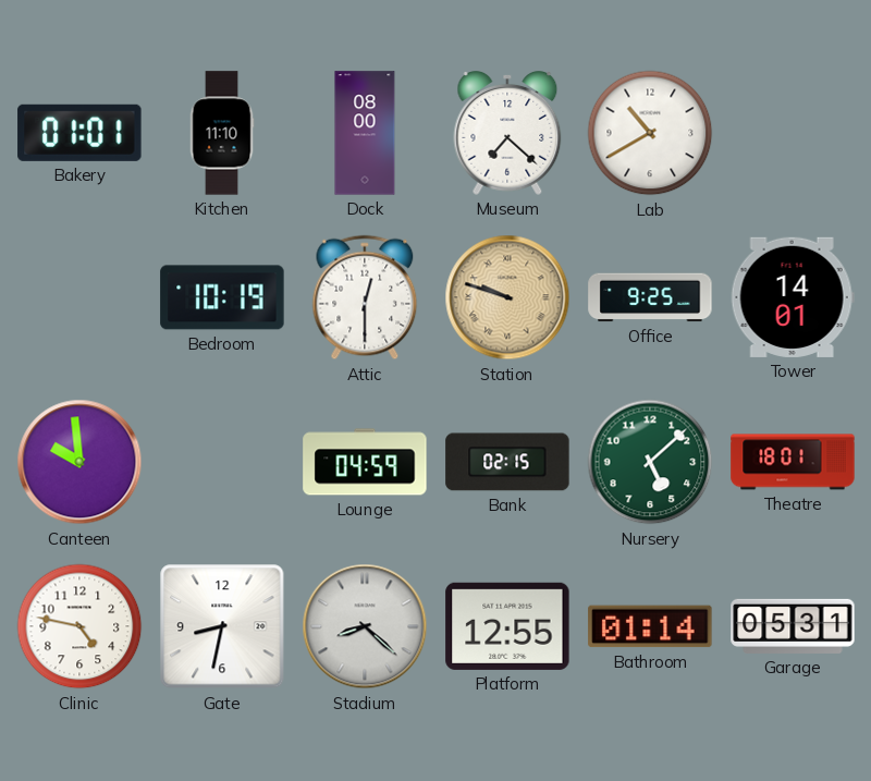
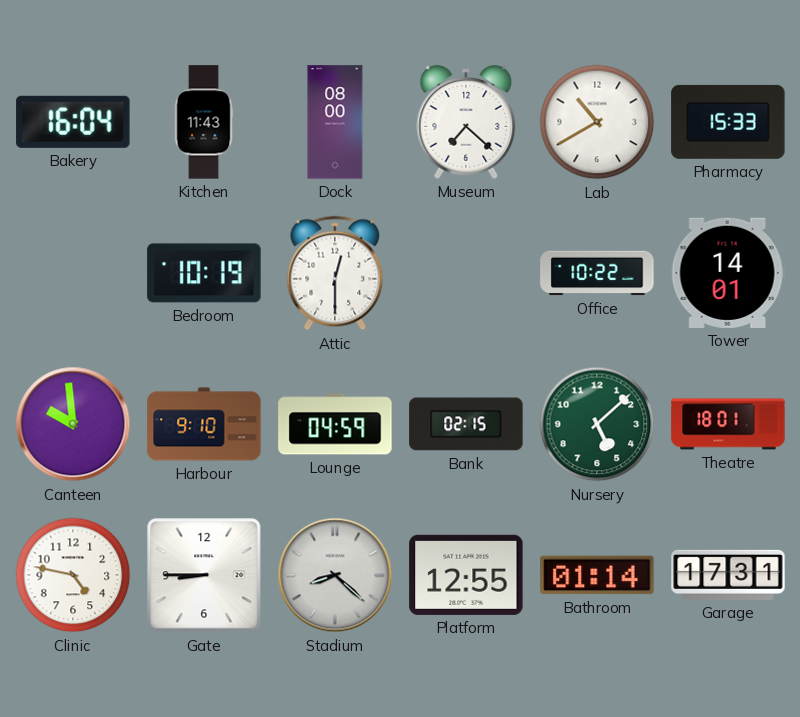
Bakery: 01:01 -> 16:04 (73, 122)
Kitchen: 11:10 -> 11:43 (204, 122)
Pharmacy: none -> 15:33 (728, 122)
Station: 9:48 -> none (507, 297)
Office: 9:25 -> 10:22 (597, 273)
Harbour: none -> 9:10 (204, 424)
Gate: 8:32 -> 8:45 (204, 575)
Garage: 05:31 -> 17:31 (728, 575)
